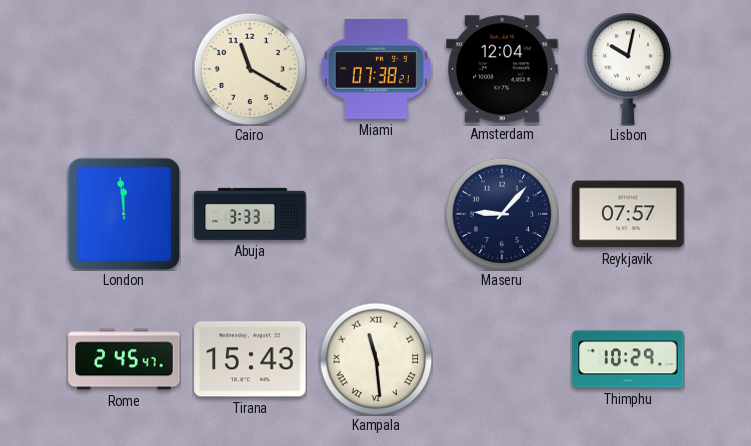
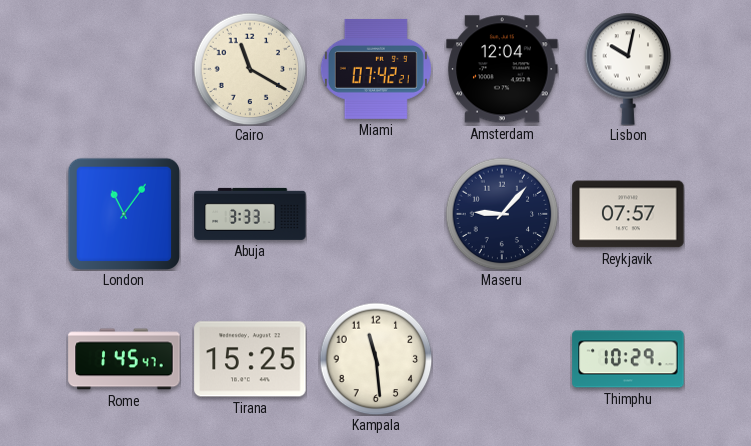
Miami: 07:38 -> 07:42 (376, 69)
London: 11:59 -> 11:06 (123, 214)
Rome: 2:45 -> 1:45 (124, 359)
Tirana: 15:43 -> 15:25 (250, 359)
Kampala numerals: Roman -> Arabic (376, 359)
